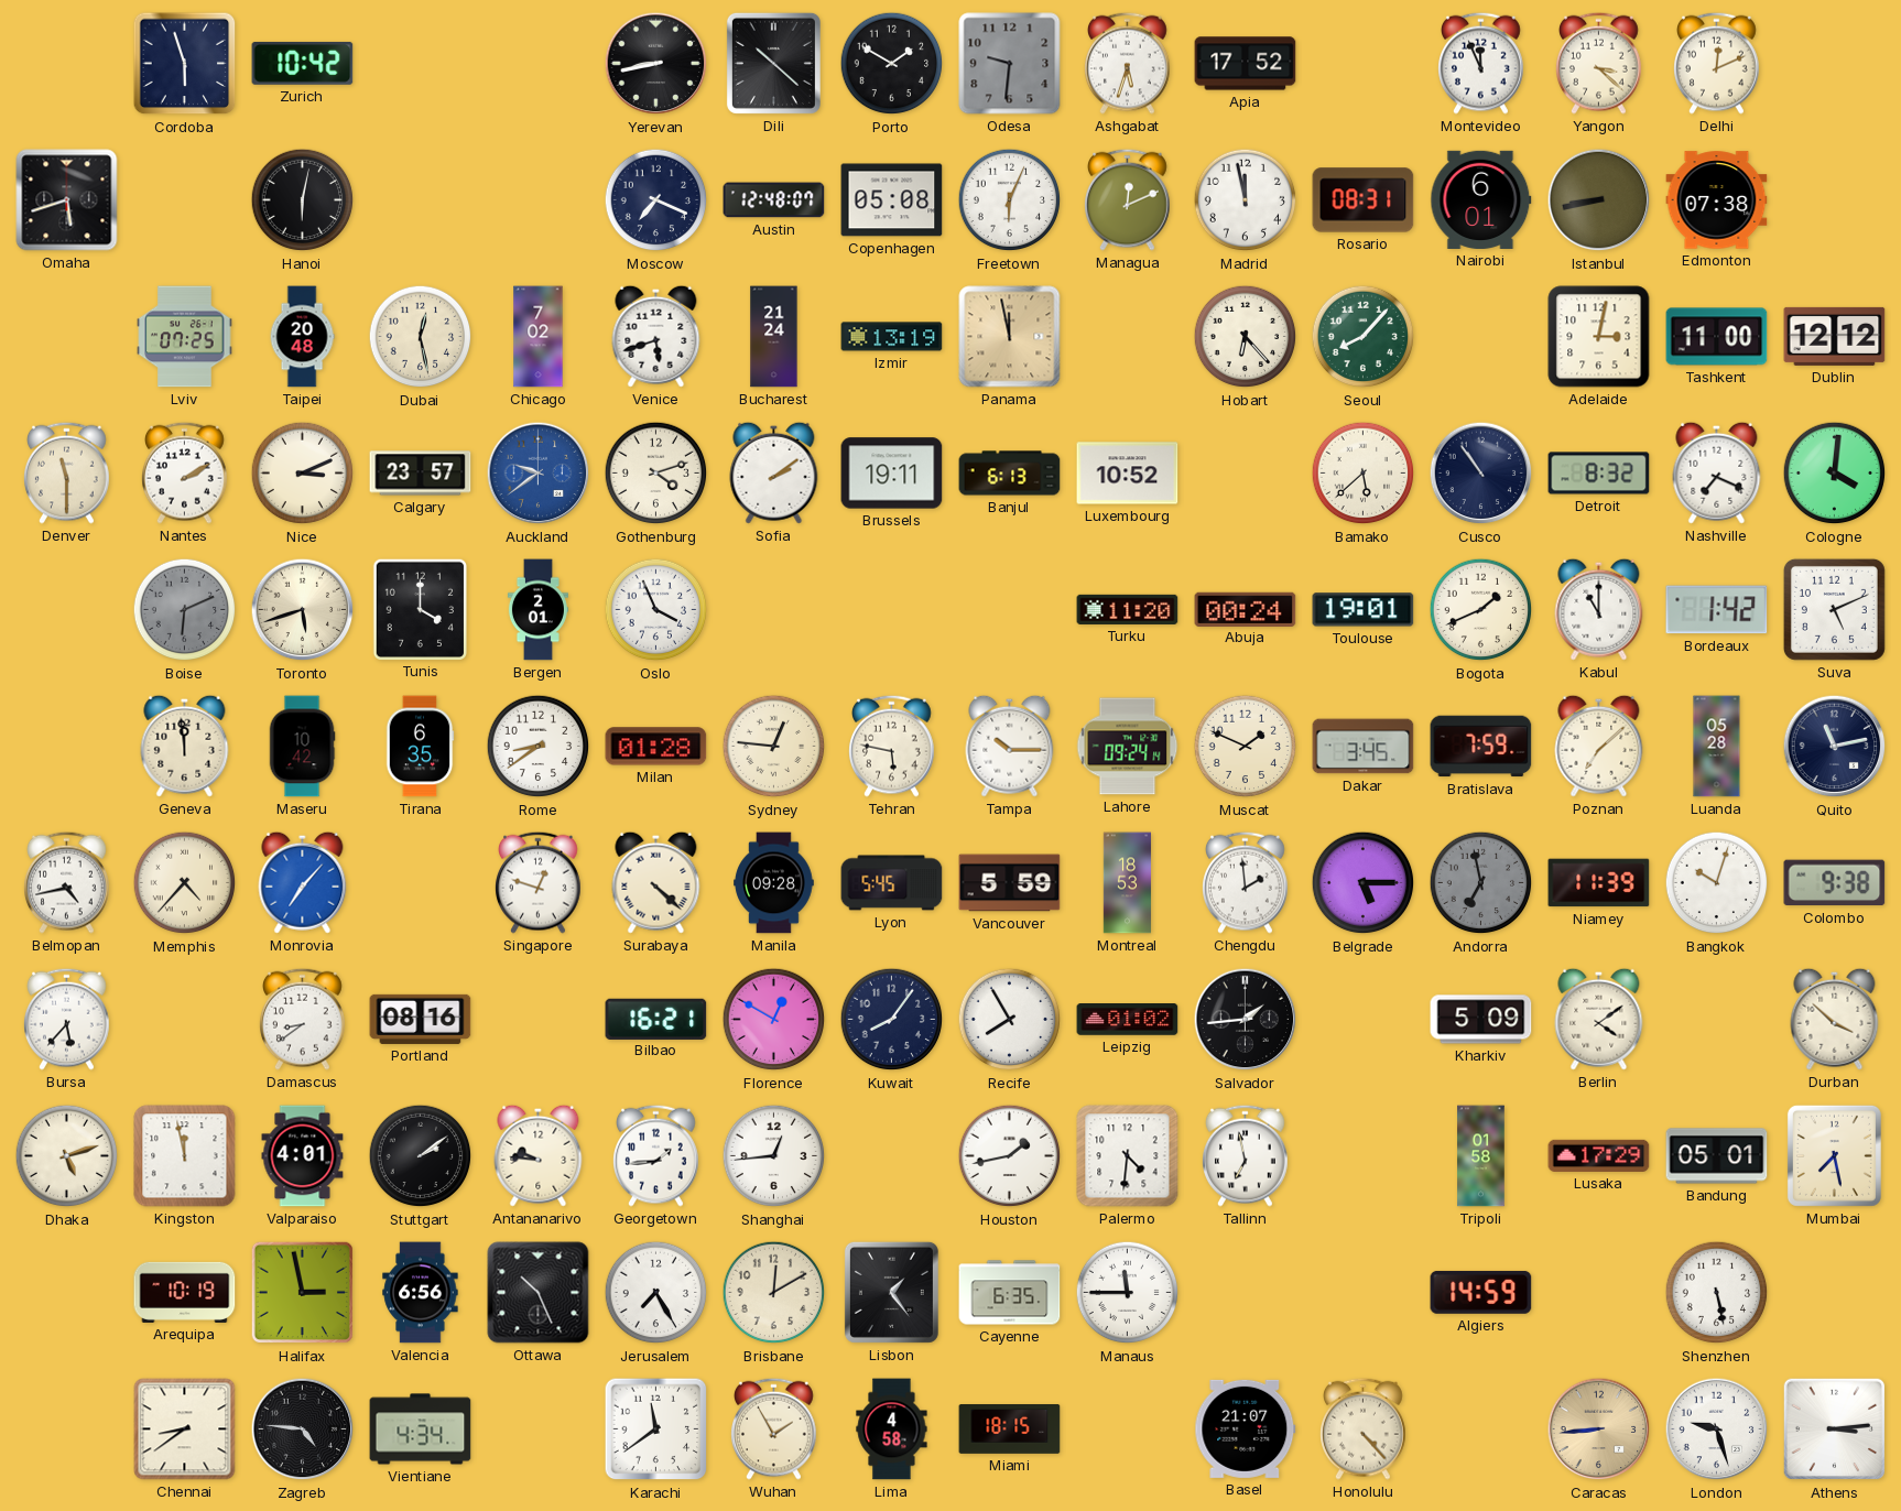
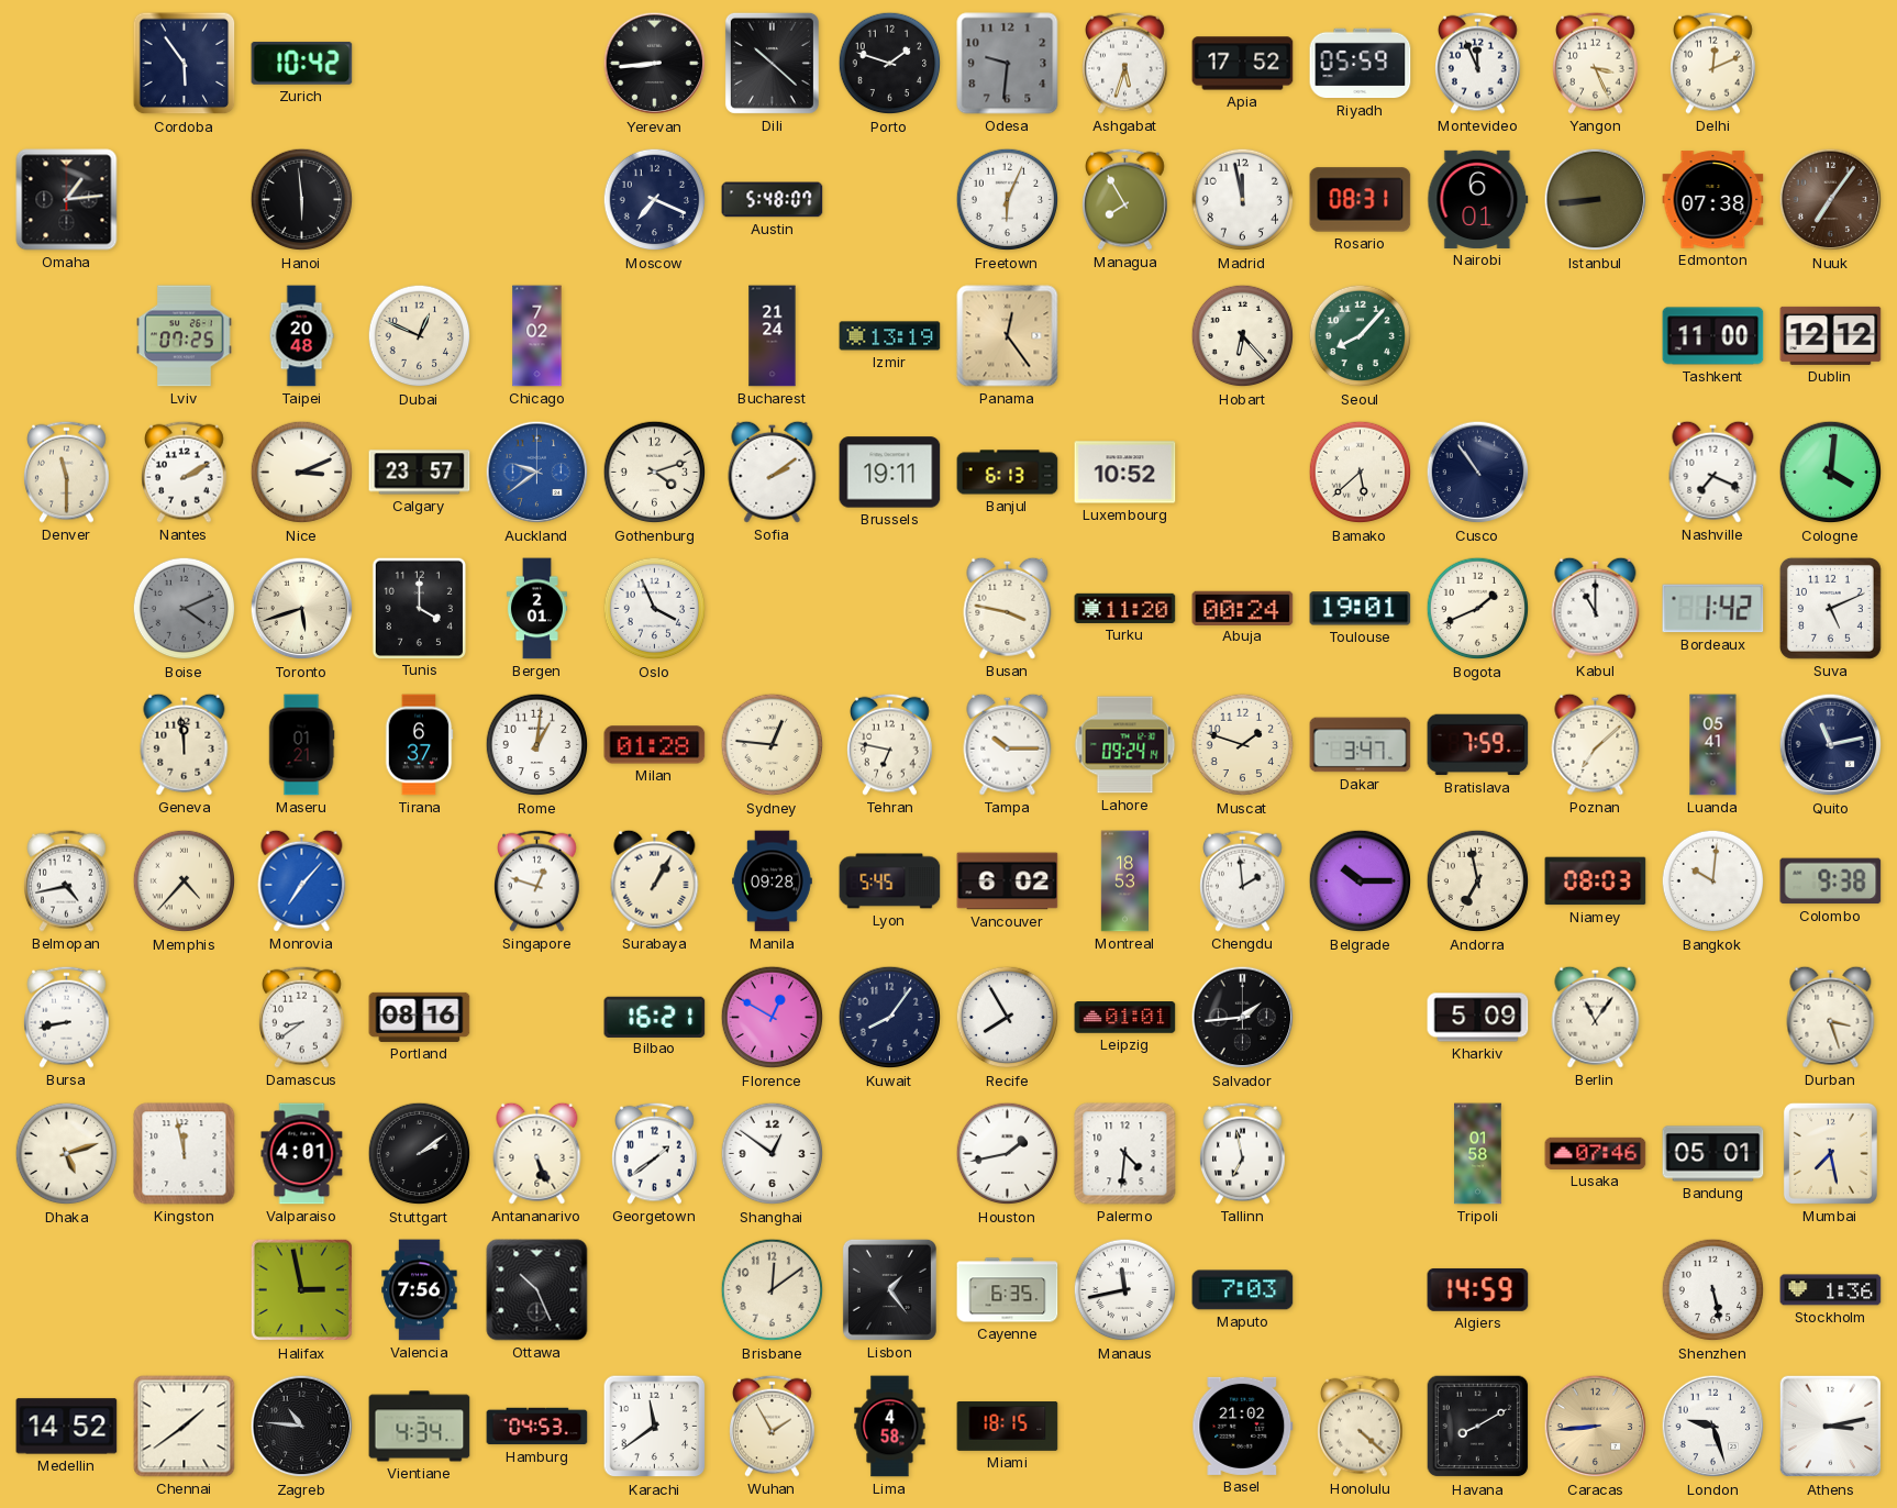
Cordoba: 5:57 -> 5:54 (185, 64)
Yerevan: 8:43 -> 8:44 (655, 64)
Porto: 1:50 -> 1:48 (890, 64)
Riyadh: none -> 05:59 (1361, 64)
Yangon: 3:22 -> 3:26 (1596, 63)
Omaha: 5:42 -> 1:14 (67, 200)
Hanoi: 6:02 -> 5:59 (302, 200)
Austin: 12:48 -> 5:48 (773, 200)
Copenhagen: 05:08 -> none (892, 200)
Managua: 12:11 -> 7:55 (1125, 199)
Istanbul: 8:43 -> 8:44 (1596, 200)
Nuuk: none -> 7:06 (1831, 200)
Dubai: 12:28 -> 12:49 (420, 336)
Venice: 5:42 -> none (656, 336)
Panama: 11:58 -> 12:24 (1008, 336)
Adelaide: 3:02 -> none (1599, 337)
Detroit: 8:32 -> none (1599, 474)
Boise: 6:11 -> 4:11 (185, 609)
Busan: none -> 3:47 (1008, 608)
Maseru: 10:42 -> 01:21 (301, 745)
Tirana: 6:35 -> 6:37 (419, 745)
Rome: 8:39 -> 1:01 (537, 745)
Tehran: 5:47 -> 6:47 (890, 744)
Muscat: 1:49 -> 1:48 (1243, 745)
Dakar: 3:45 -> 3:47 (1361, 745)
Luanda: 05:28 -> 05:41 (1713, 745)
Surabaya: 4:22 -> 1:05 (655, 880)
Vancouver: 5:59 -> 6:02 (1008, 881)
Belgrade: 5:15 -> 10:15 (1361, 881)
Andorra dial: grey -> cream (1478, 881)
Niamey: 11:39 -> 08:03 (1596, 881)
Bangkok: 10:03 -> 10:01 (1713, 881)
Bursa: 5:37 -> 8:43 (67, 1017)
Leipzig: 01:02 -> 01:01 (1125, 1018)
Berlin: 4:09 -> 11:06 (1596, 1017)
Durban: 3:52 -> 3:27 (1831, 1017)
Antananarivo: 9:46 -> 5:26 (537, 1153)
Georgetown: 1:44 -> 1:39 (655, 1153)
Shanghai: 12:44 -> 12:51 (773, 1154)
Lusaka: 17:29 -> 07:46 (1596, 1153)
Arequipa: 10:19 -> none (185, 1292)
Valencia: 6:56 -> 7:56 (420, 1290)
Jerusalem: 7:25 -> none (656, 1293)
Brisbane: 12:10 -> 12:09 (773, 1290)
Manaus: 11:45 -> 11:43 (1125, 1290)
Maputo: none -> 7:03 (1243, 1290)
Stockholm: none -> 1:36 (1831, 1290)
Medellin: none -> 14:52 (67, 1427)
Chennai: 8:39 -> 1:39 (185, 1427)
Zagreb: 4:46 -> 10:46 (302, 1427)
Hamburg: none -> 04:53 (537, 1427)
Basel: 21:07 -> 21:02 (1243, 1426)
Honolulu: 4:23 -> 4:22 (1361, 1426)
Havana: none -> 8:10 (1478, 1427)
Athens: 3:14 -> 3:13 (1831, 1427)
